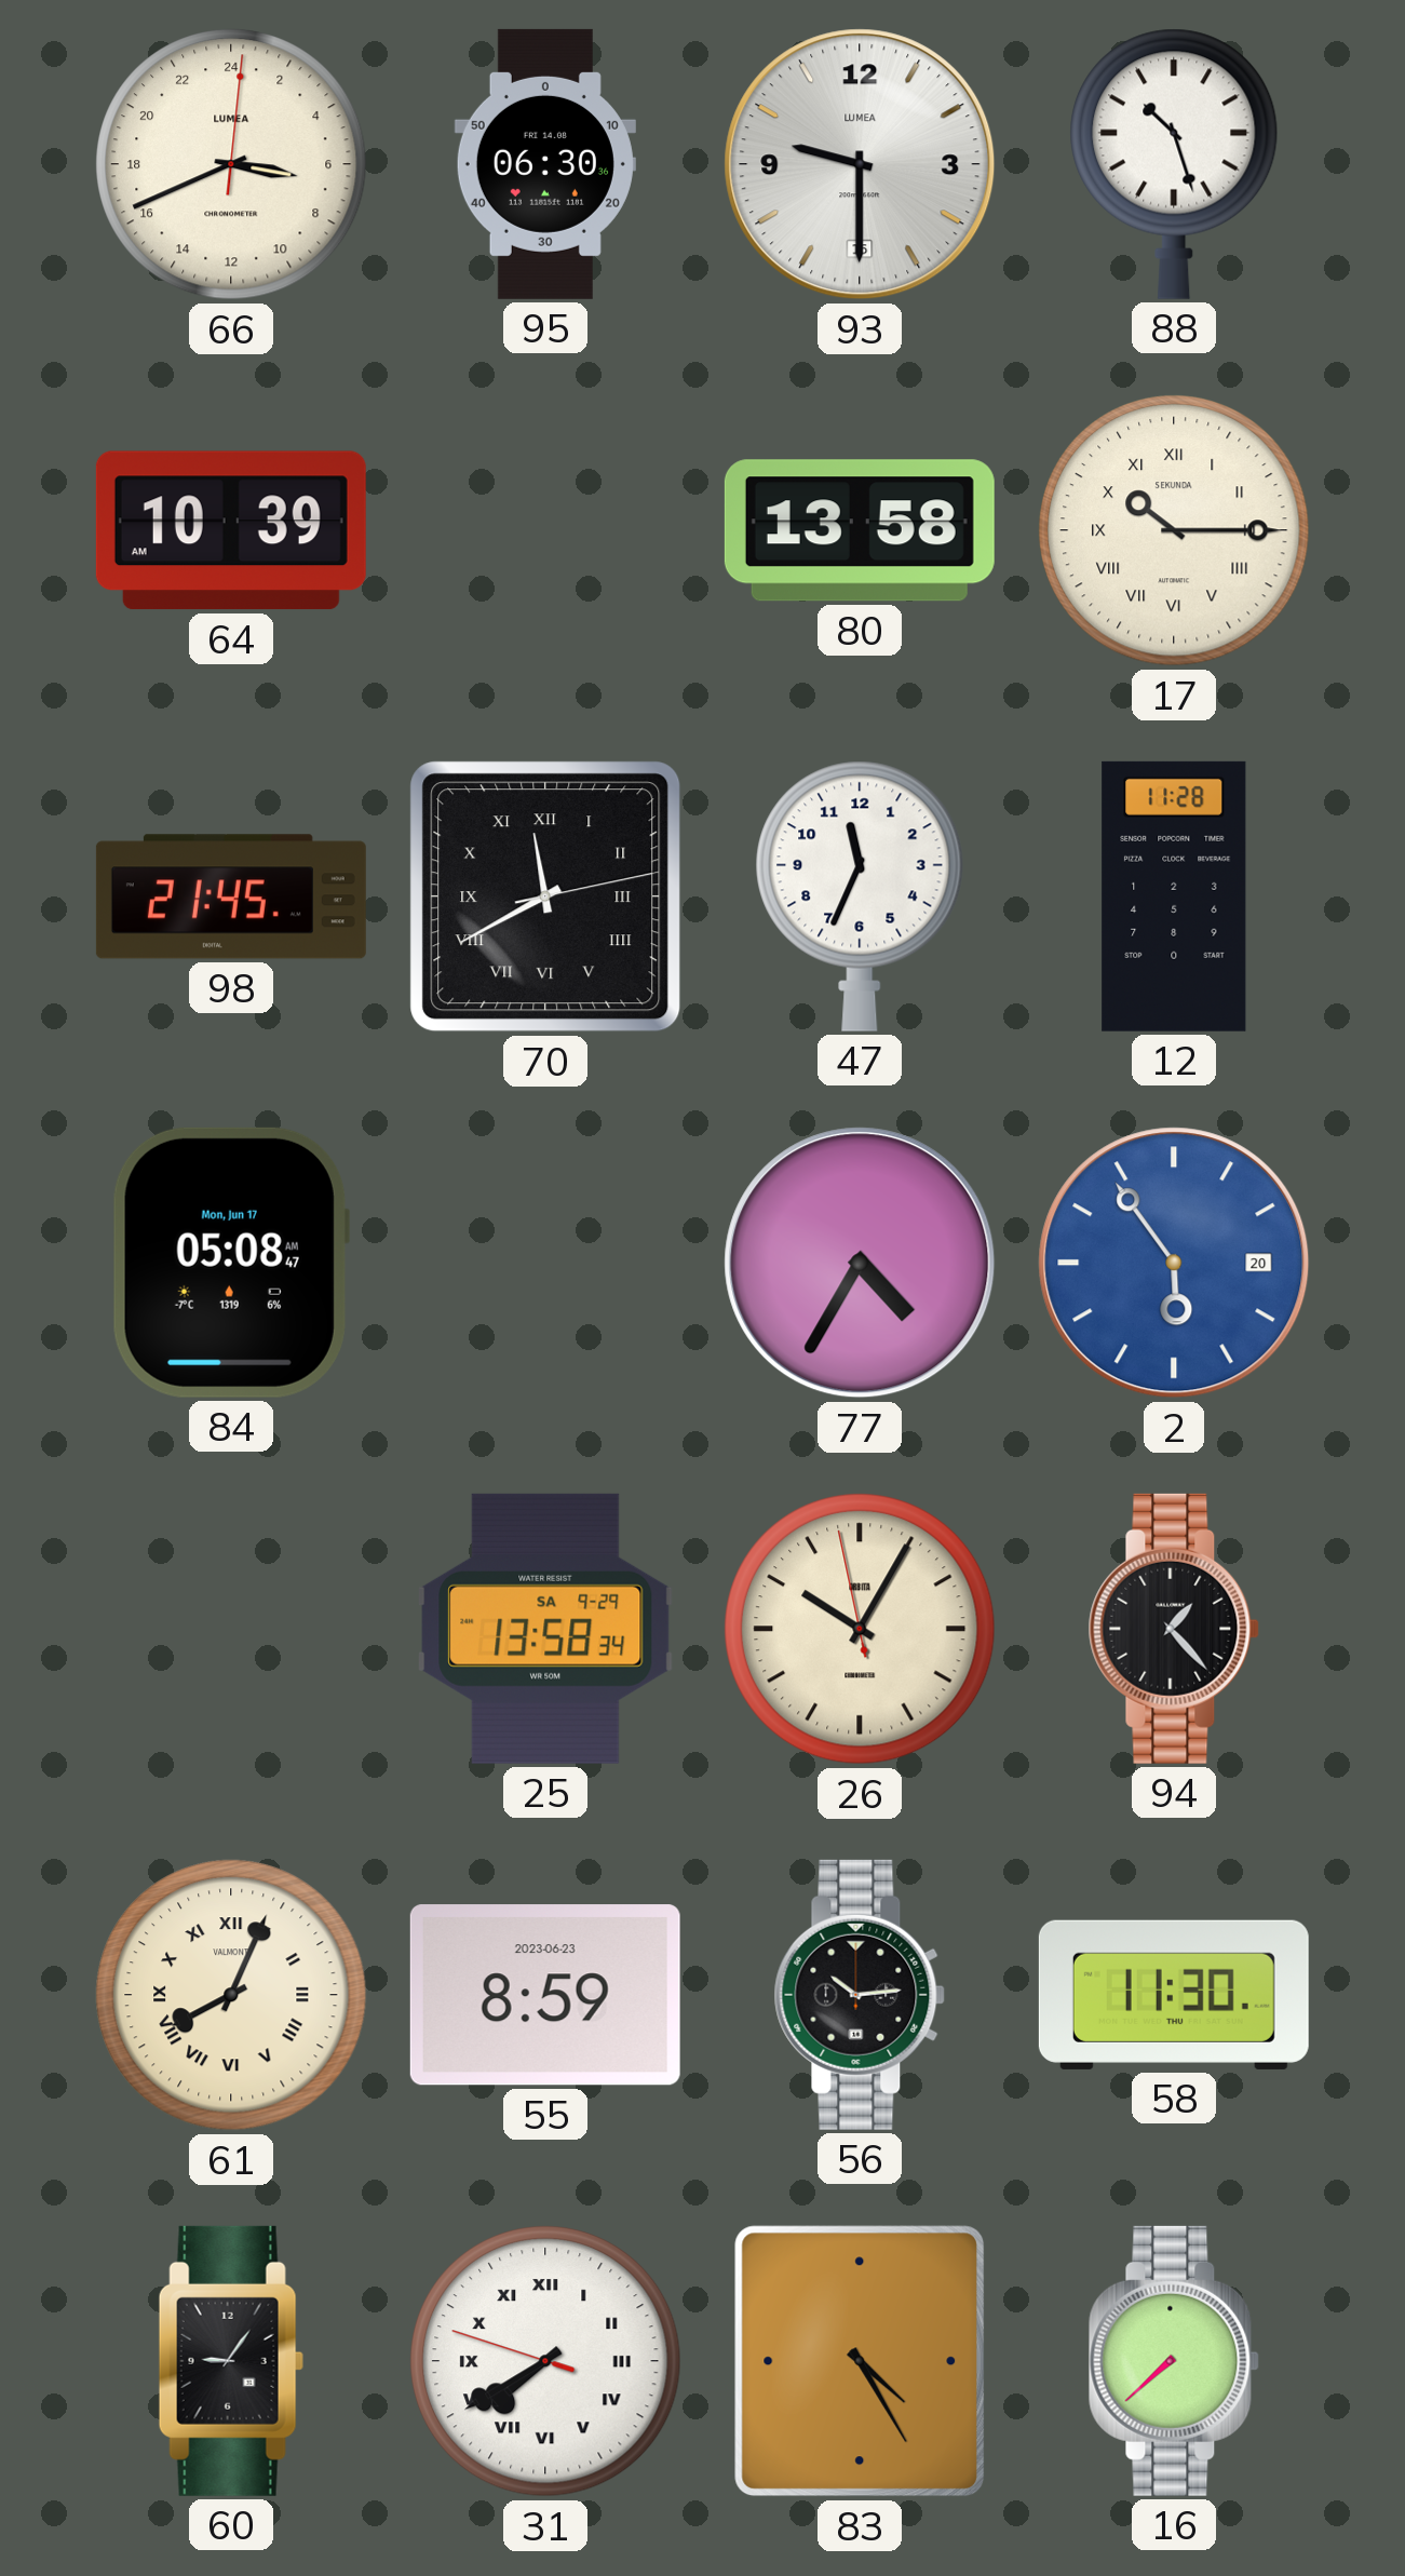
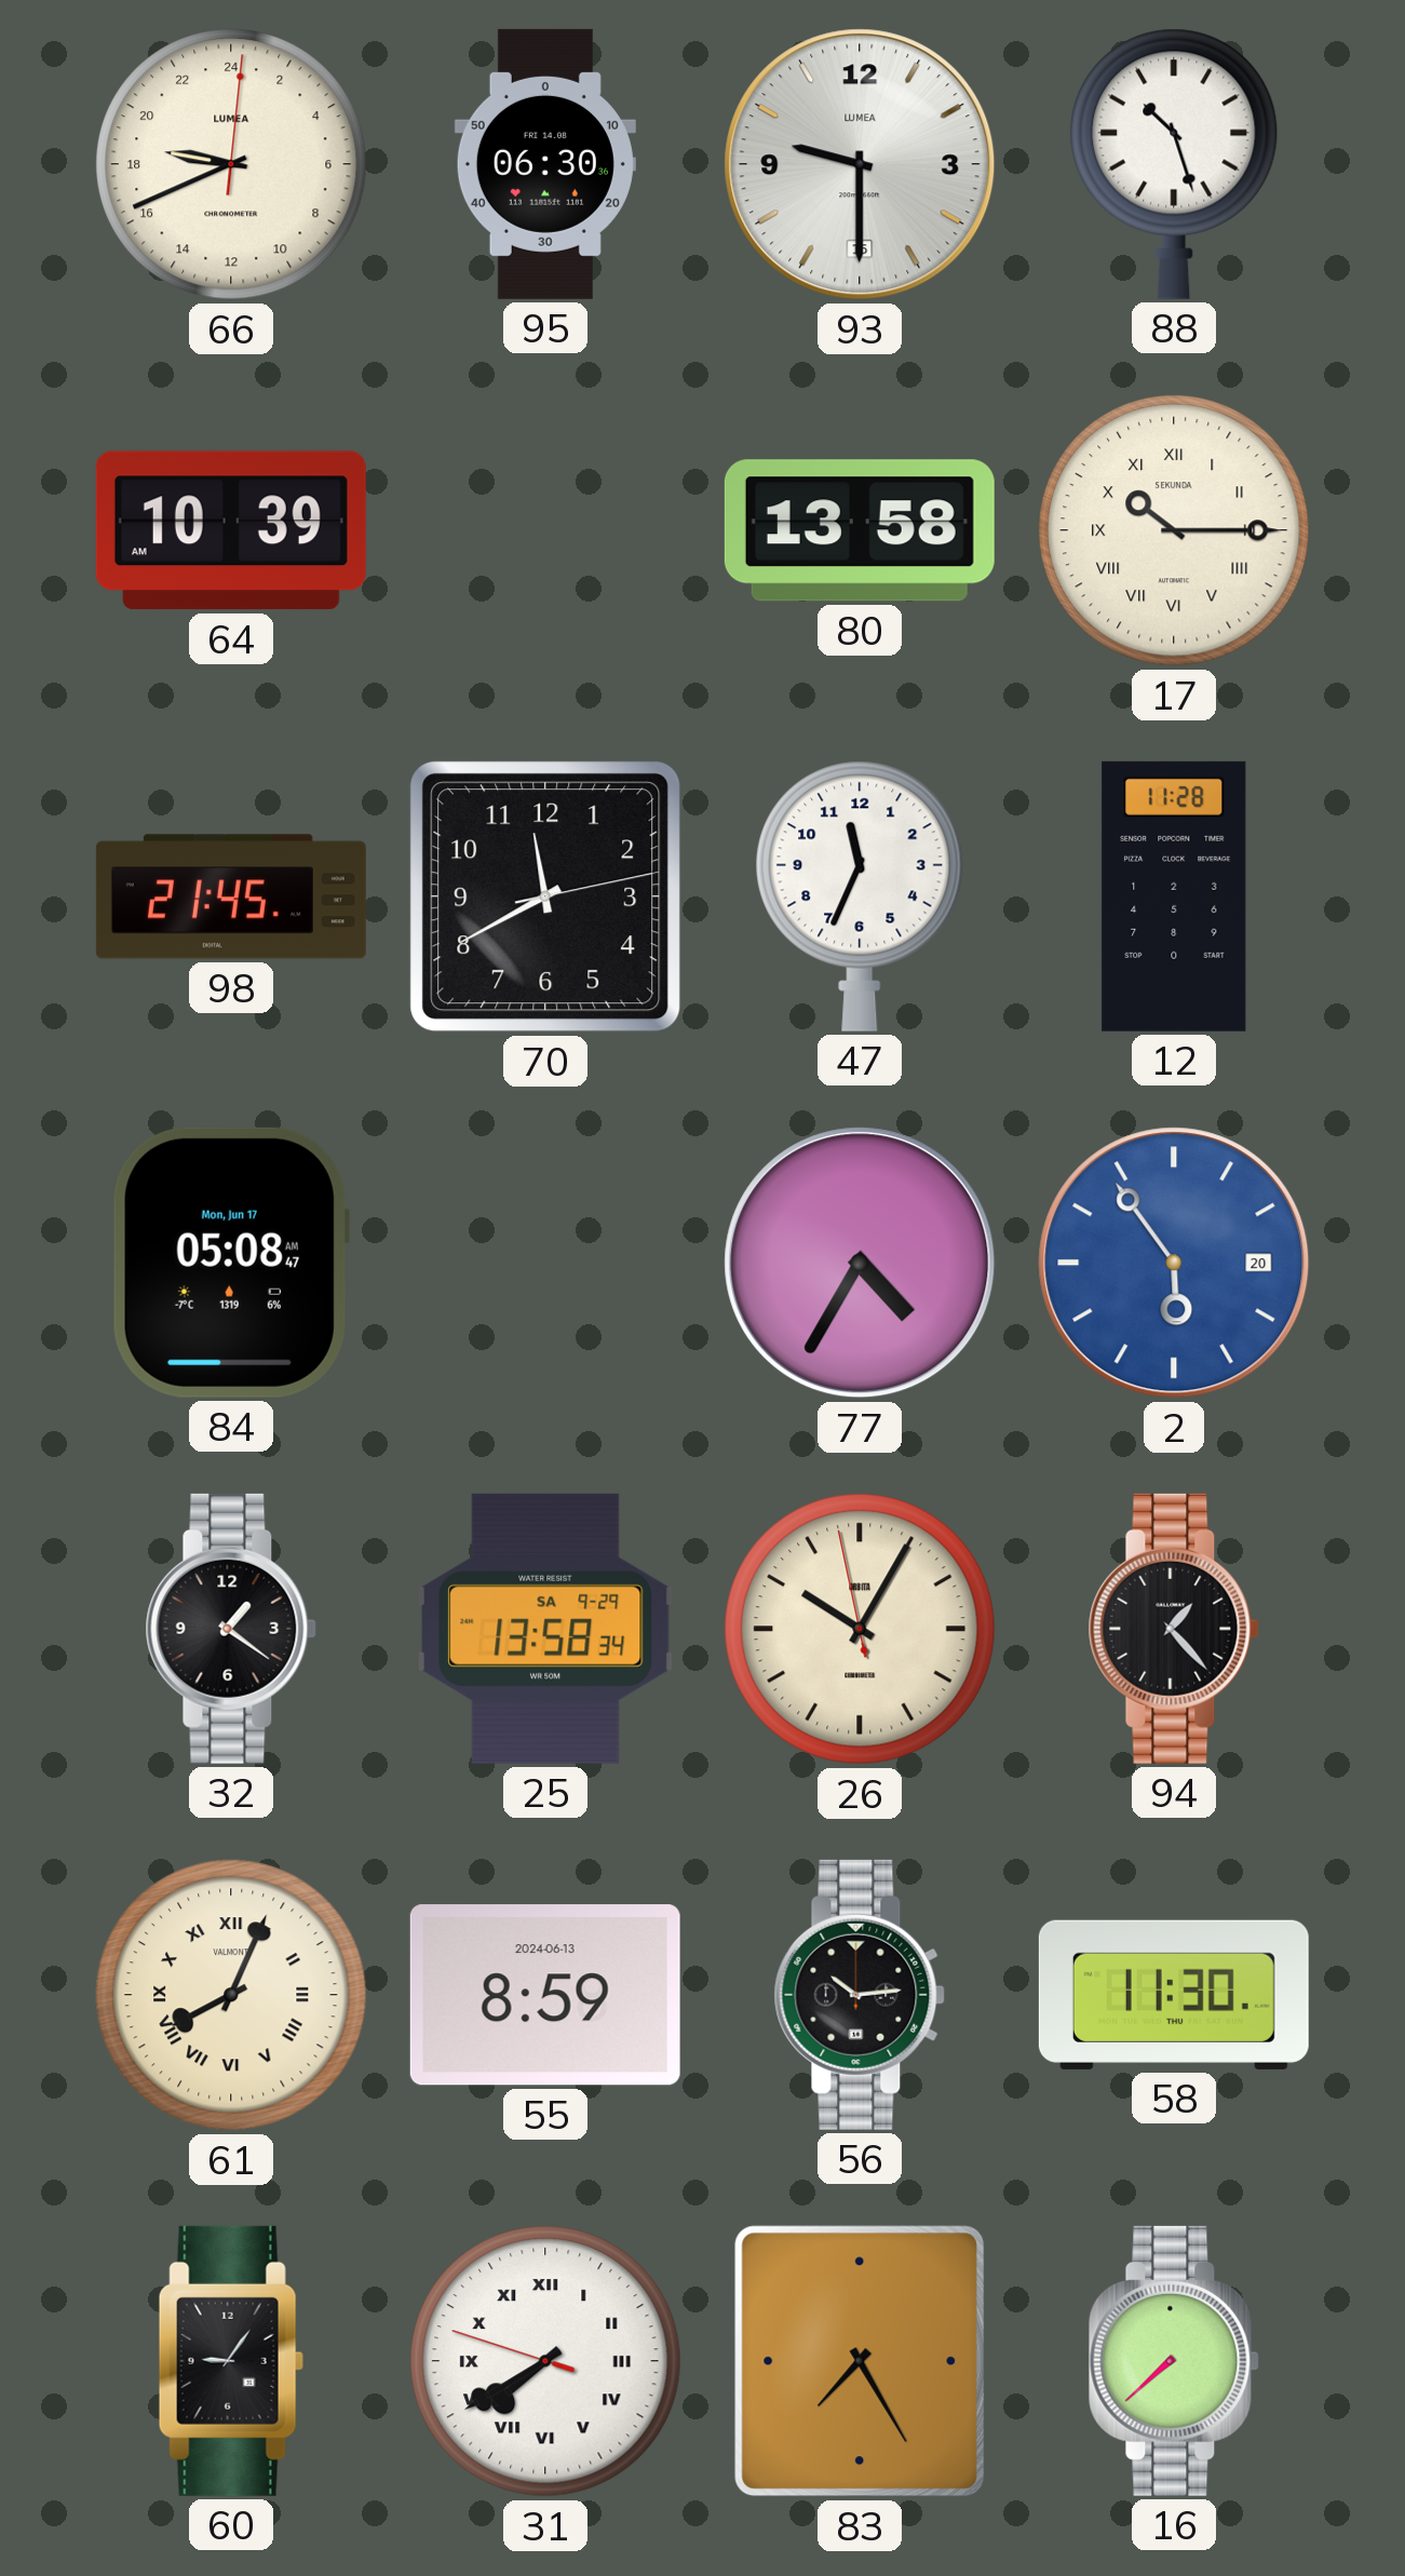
66: 6:41 -> 18:41 (231, 164)
70 numerals: Roman -> Arabic (545, 896)
32: none -> 1:21 (231, 1629)
55 date: 2023-06-23 -> 2024-06-13 (545, 1995)
83: 4:25 -> 7:25 (860, 2361)
